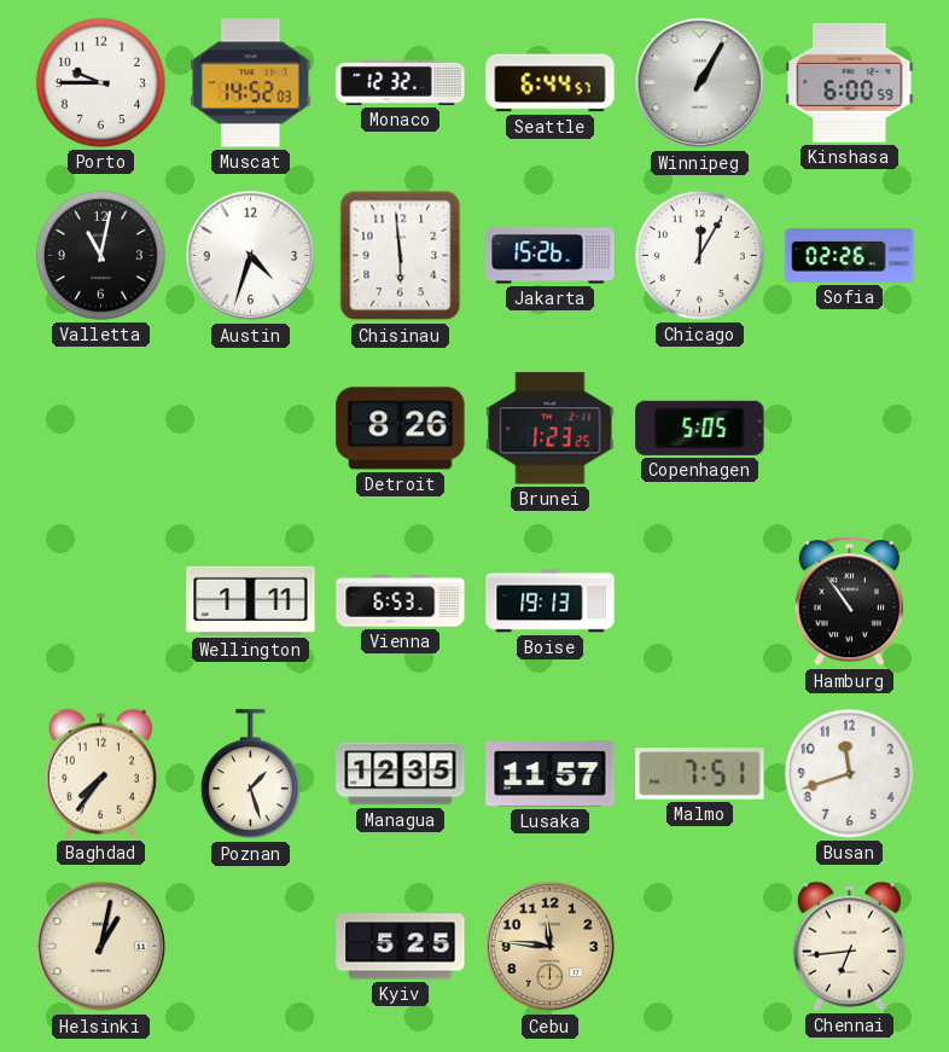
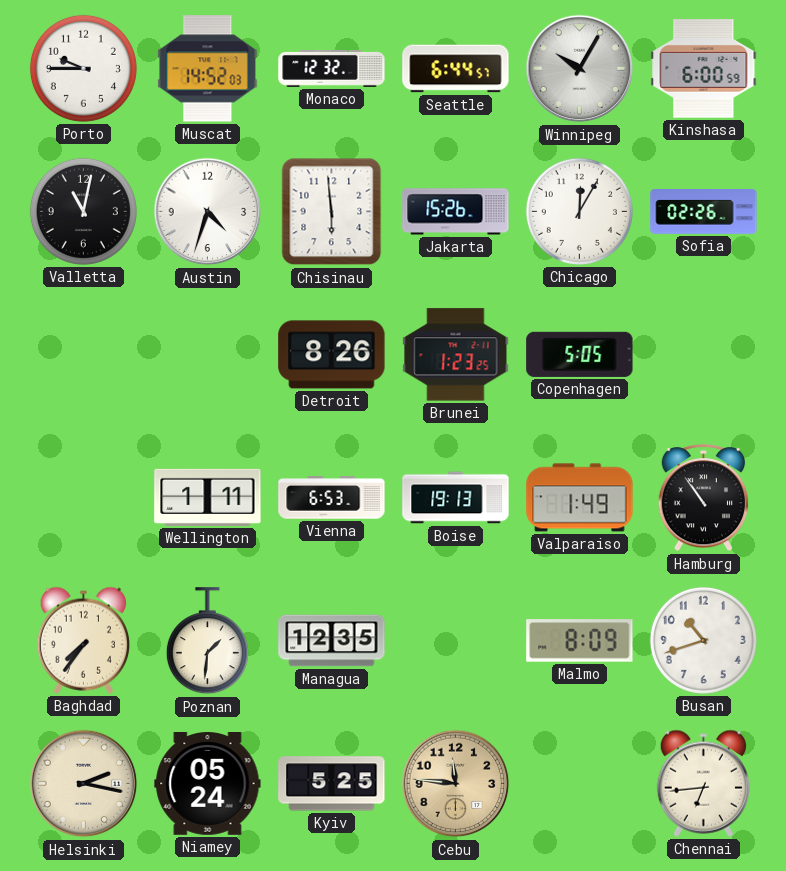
Winnipeg: 1:05 -> 10:05 (580, 69)
Valparaiso: none -> 1:49 (580, 498)
Poznan: 1:27 -> 1:31 (207, 641)
Lusaka: 11:57 -> none (551, 774)
Malmo: 7:51 -> 8:09 (580, 641)
Busan: 11:42 -> 10:42 (703, 640)
Helsinki: 1:02 -> 2:17 (84, 784)
Niamey: none -> 05:24 (208, 784)
